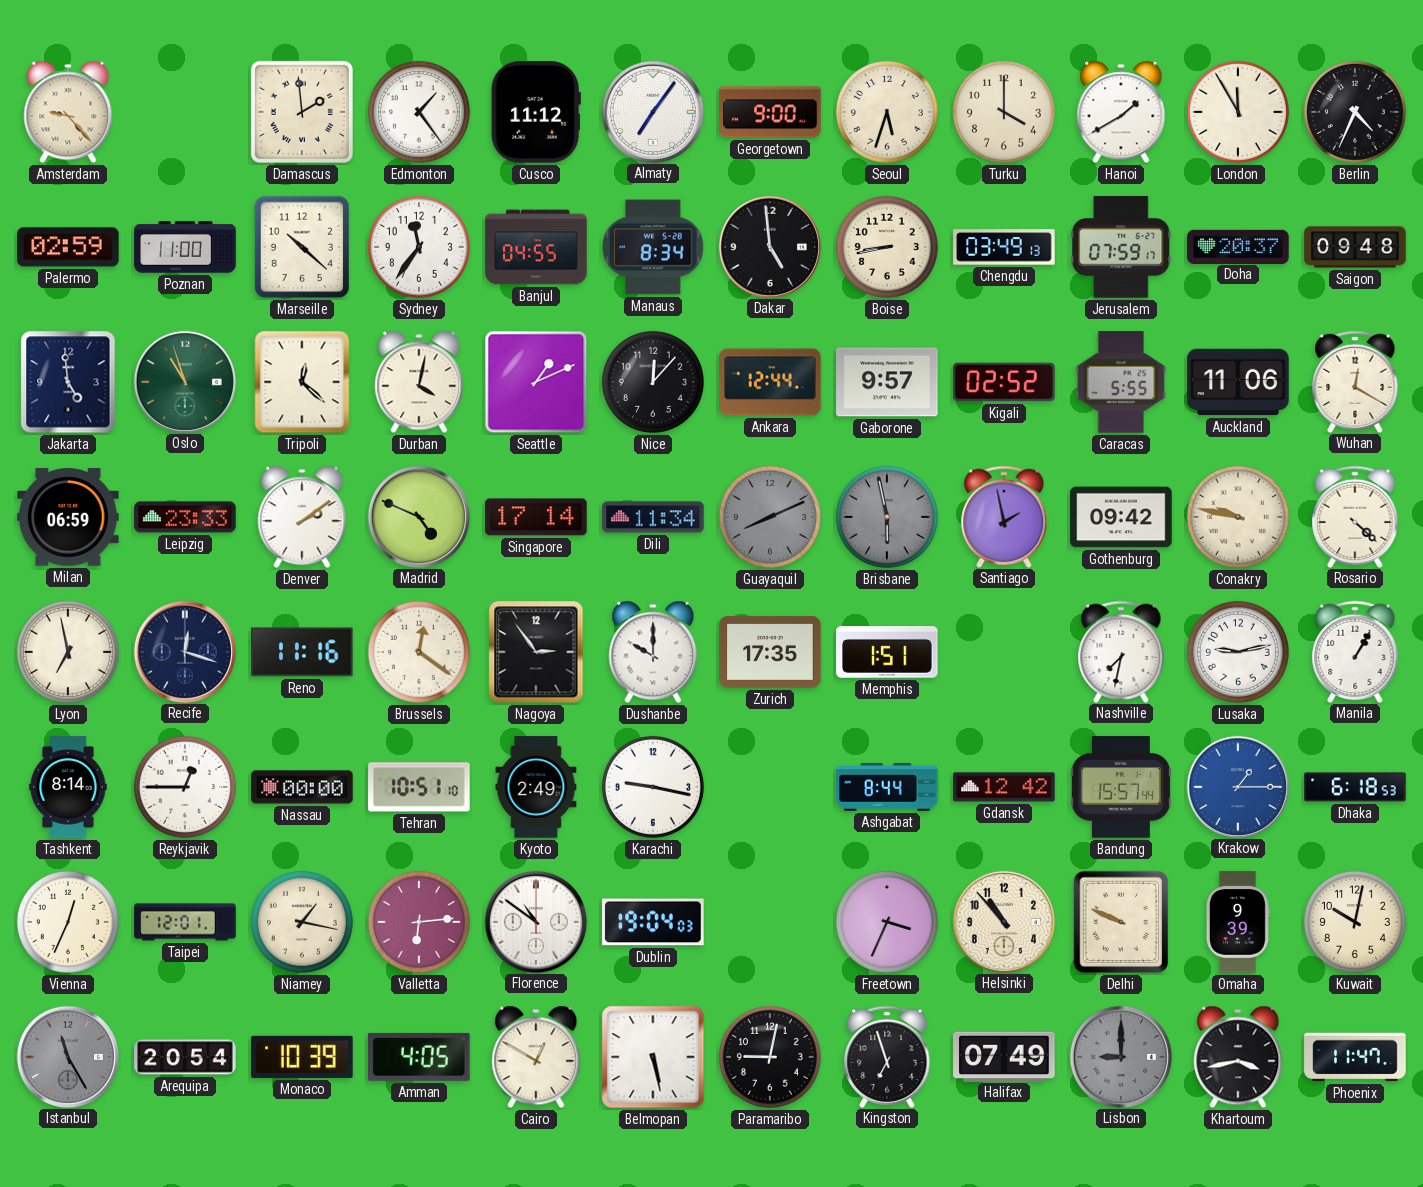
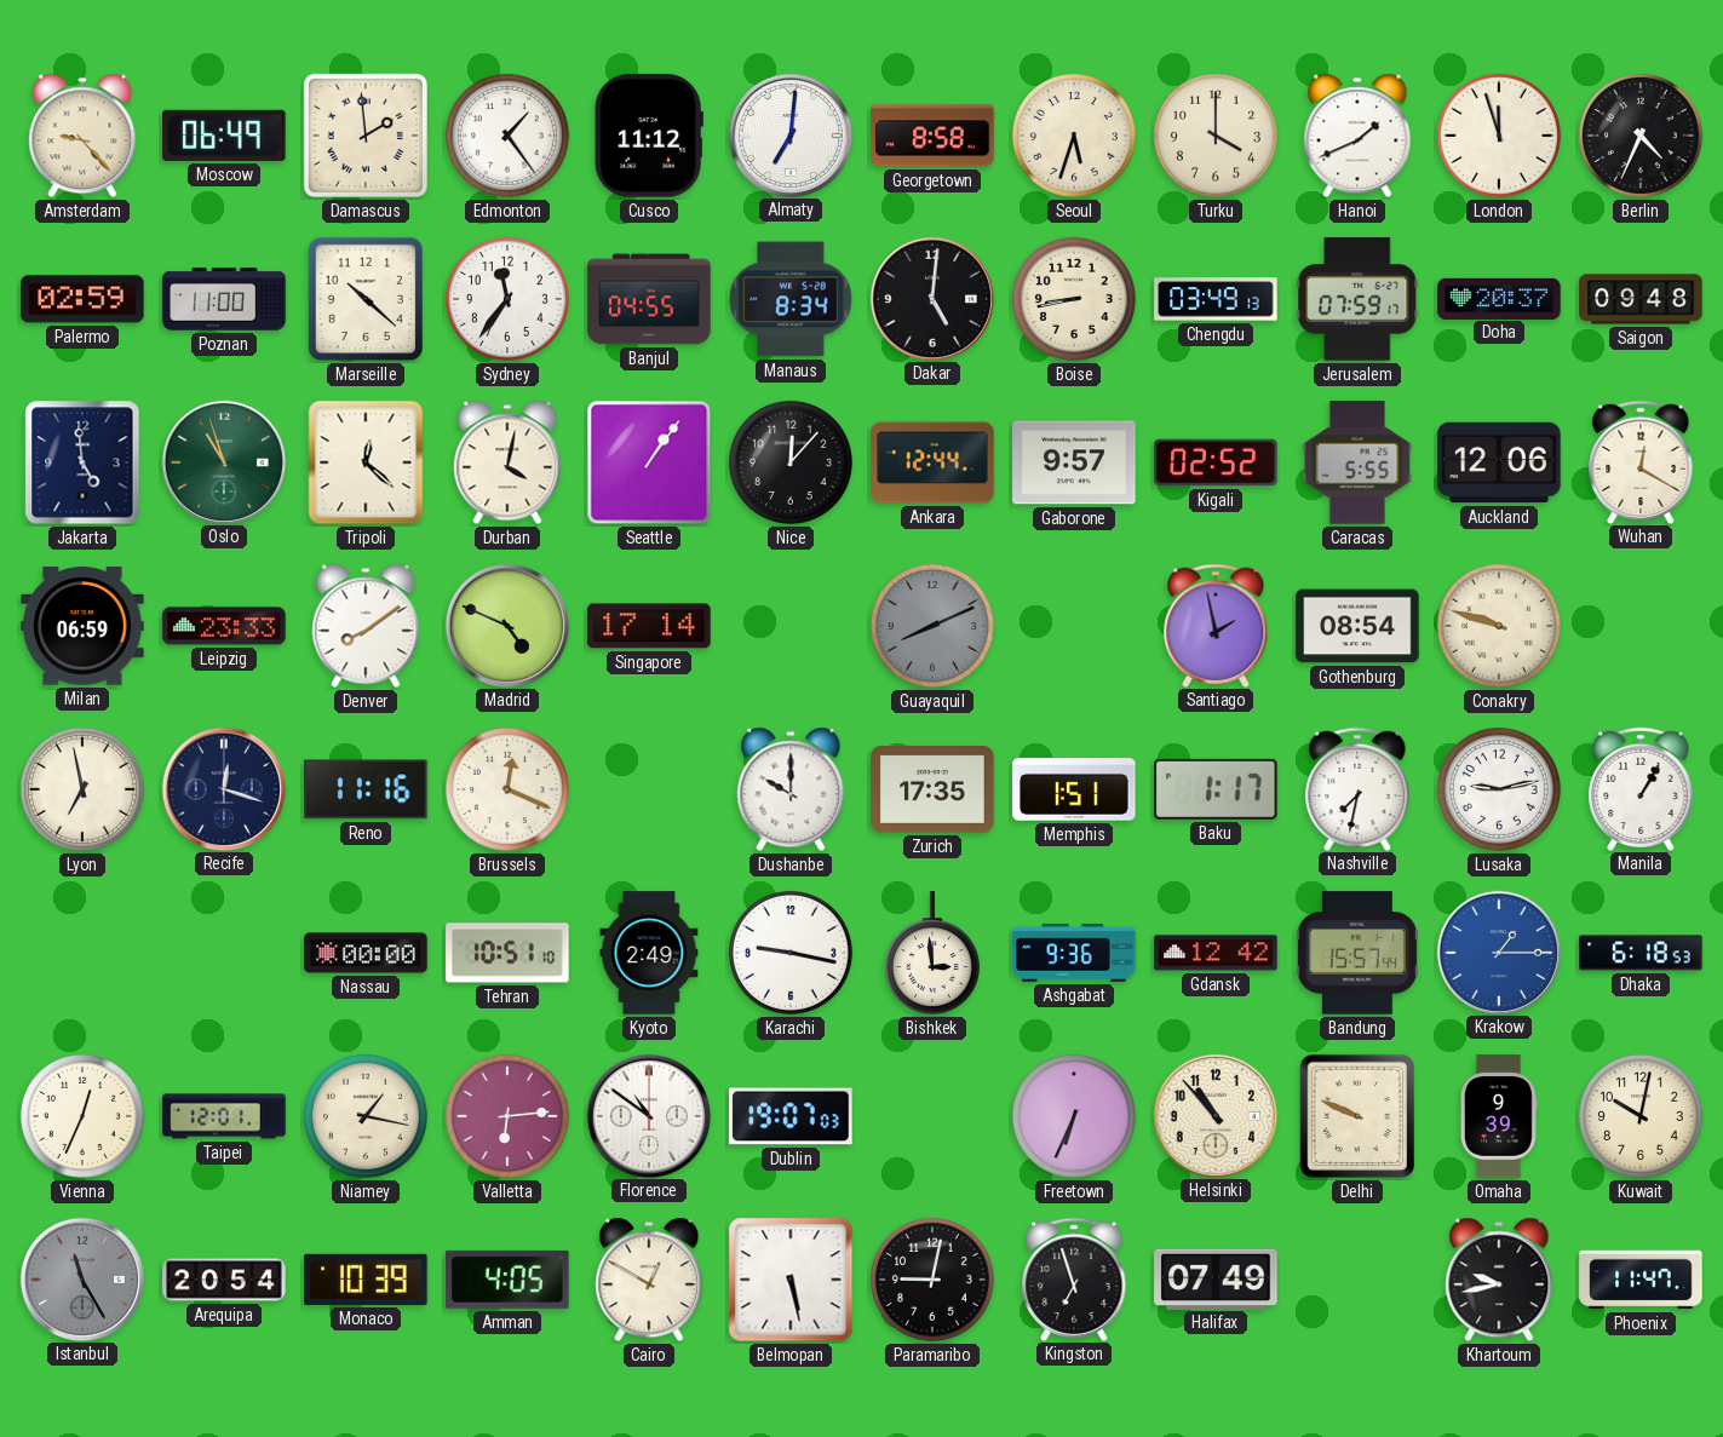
Moscow: none -> 06:49 (224, 136)
Almaty: 7:06 -> 7:01 (789, 134)
Georgetown: 9:00 -> 8:58 (932, 136)
Hanoi: 1:40 -> 1:41 (1357, 136)
London: 11:55 -> 11:57 (1499, 136)
Dakar: 4:59 -> 5:01 (931, 298)
Seattle: 1:11 -> 1:06 (649, 462)
Auckland: 11:06 -> 12:06 (1499, 462)
Denver: 2:09 -> 8:09 (366, 626)
Dili: 11:34 -> none (653, 517)
Brisbane: 5:58 -> none (887, 517)
Gothenburg: 09:42 -> 08:54 (1357, 626)
Conakry: 9:47 -> 9:48 (1499, 626)
Rosario: 4:22 -> none (1355, 516)
Brussels: 12:21 -> 12:19 (507, 789)
Nagoya: 2:54 -> none (536, 652)
Baku: none -> 1:17 (1216, 789)
Tashkent: 8:14 -> none (68, 787)
Reykjavik: 12:45 -> none (185, 787)
Bishkek: none -> 2:59 (932, 954)
Ashgabat: 8:44 -> 9:36 (1074, 954)
Dublin: 19:04 -> 19:07 (791, 1116)
Freetown: 3:34 -> 6:34 (1074, 1116)
Lisbon: 9:00 -> none (1120, 1056)
Khartoum: 3:43 -> 9:43 (1499, 1280)
